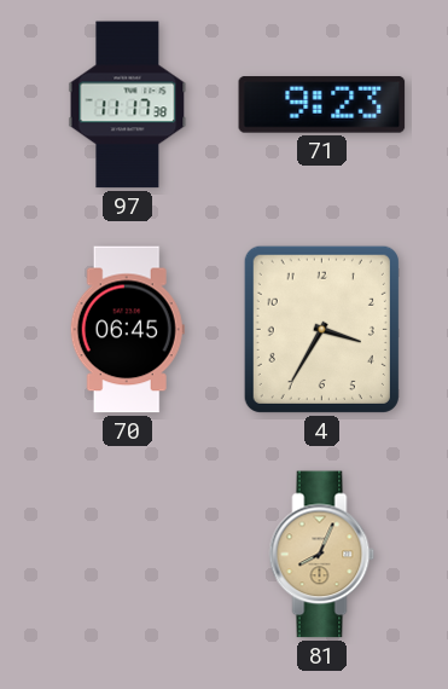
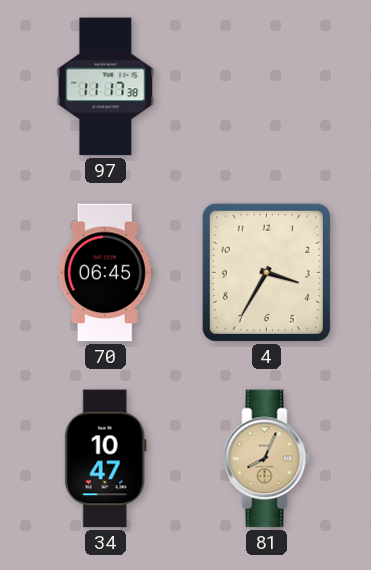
71: 9:23 -> none (322, 105)
34: none -> 10:47 (105, 459)
